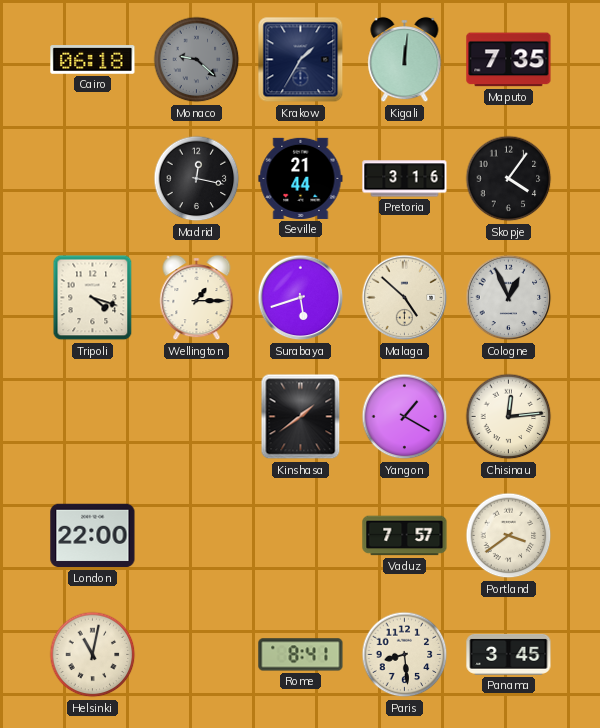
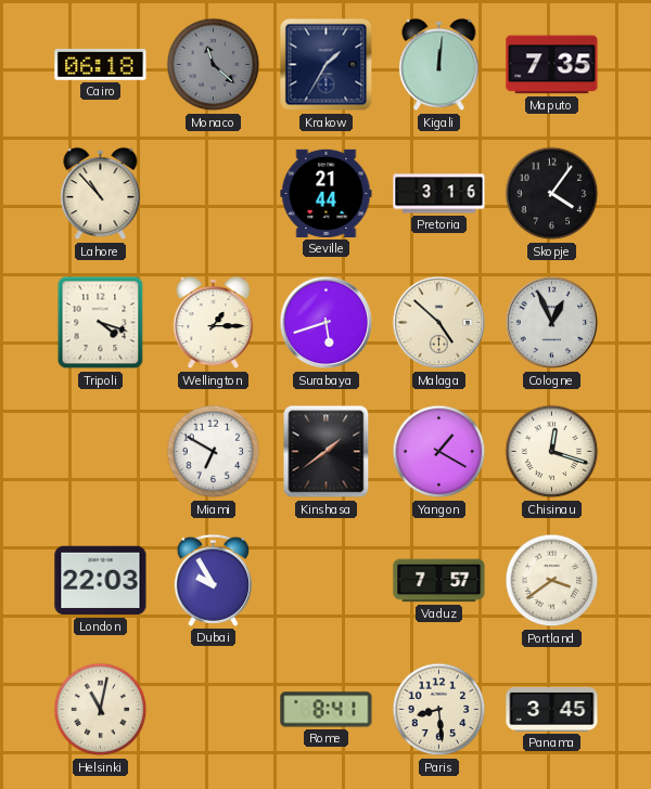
Monaco: 9:22 -> 11:22 (214, 65)
Lahore: none -> 10:53 (101, 194)
Madrid: 12:17 -> none (197, 179)
Miami: none -> 6:50 (214, 452)
Chisinau: 12:14 -> 12:18 (552, 452)
London: 22:00 -> 22:03 (101, 581)
Dubai: none -> 9:55 (213, 580)
